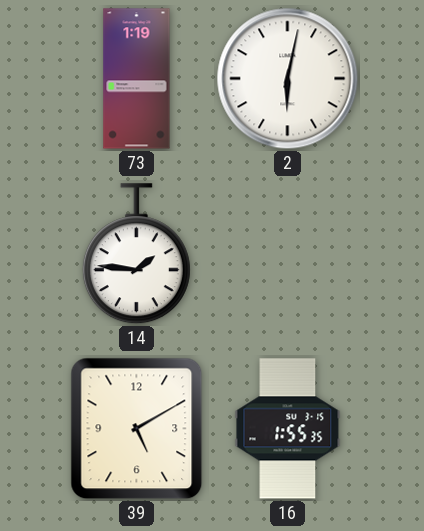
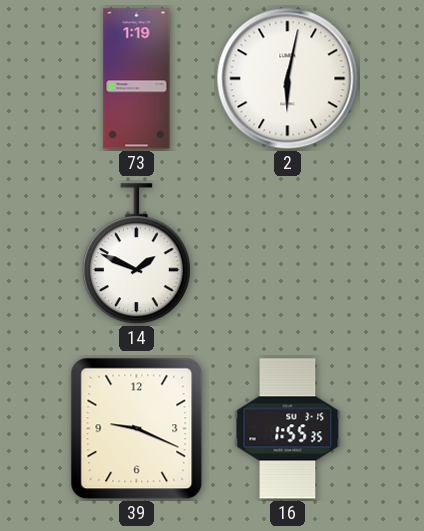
14: 1:46 -> 1:49 (136, 254)
39: 5:10 -> 9:19 (137, 429)
